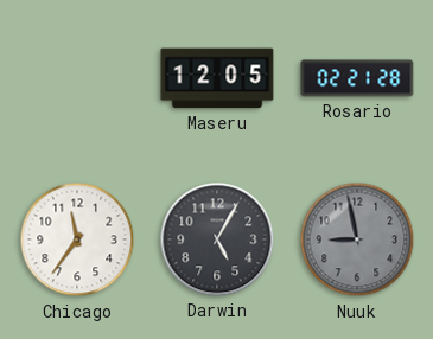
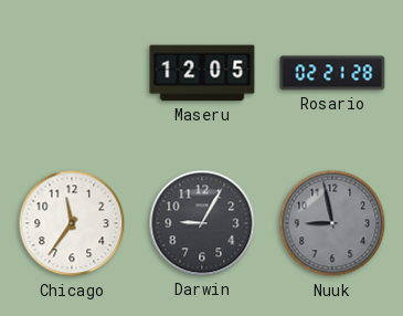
Darwin: 5:05 -> 9:05 (202, 223)
